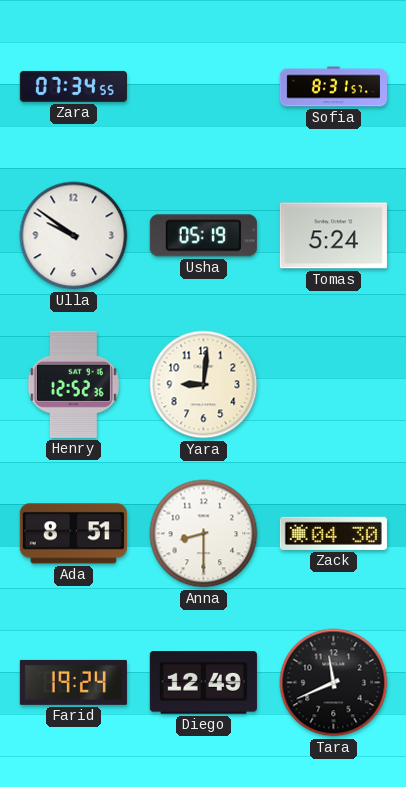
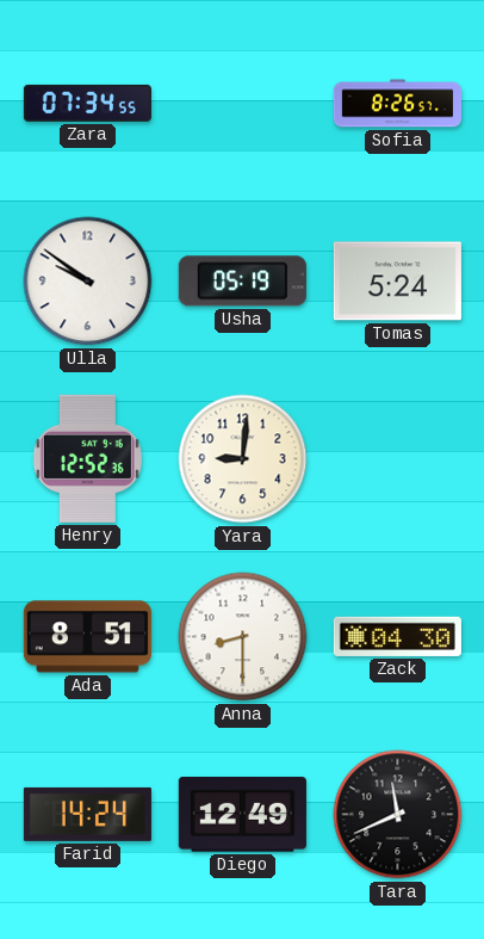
Sofia: 8:31 -> 8:26 (397, 104)
Farid: 19:24 -> 14:24 (87, 814)
